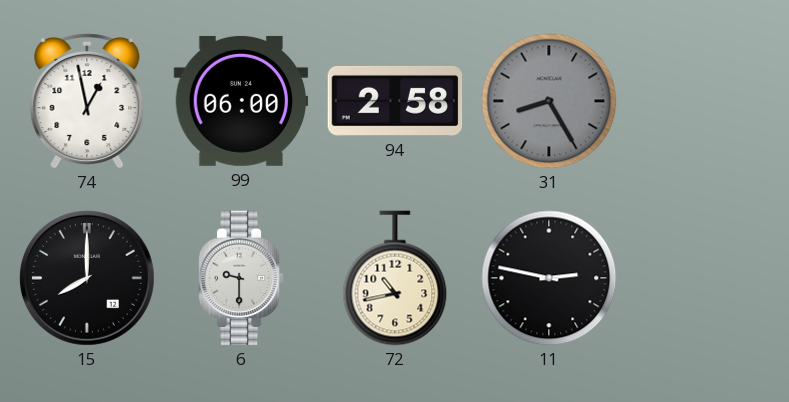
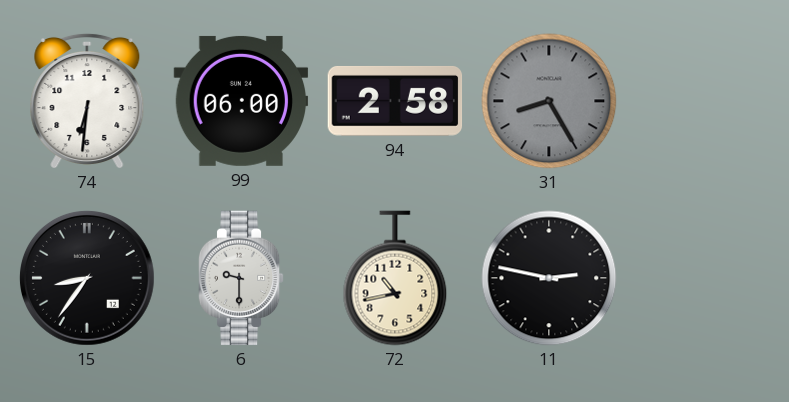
74: 12:58 -> 6:31 (87, 101)
15: 8:00 -> 8:36 (87, 278)
